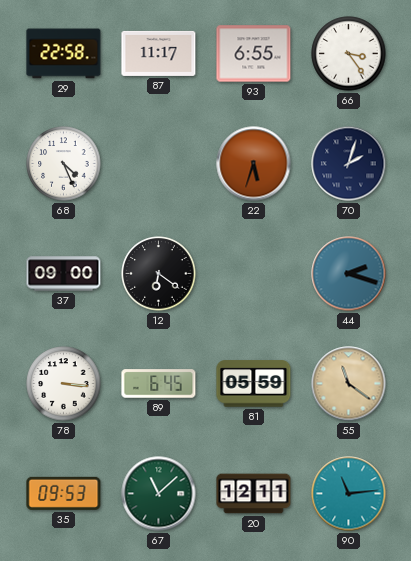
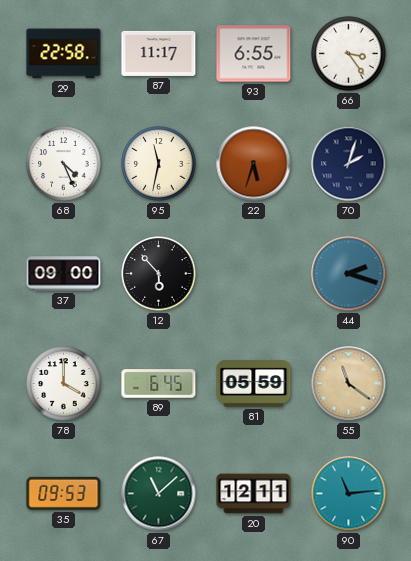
95: none -> 11:32 (159, 164)
12: 6:21 -> 5:53 (159, 274)
78: 3:16 -> 4:00 (64, 384)
